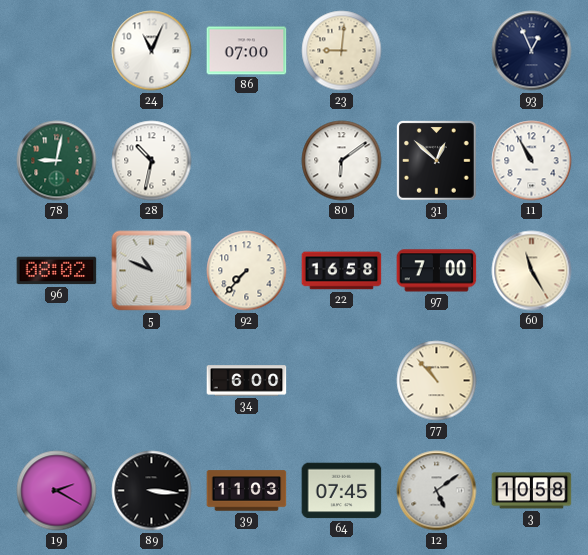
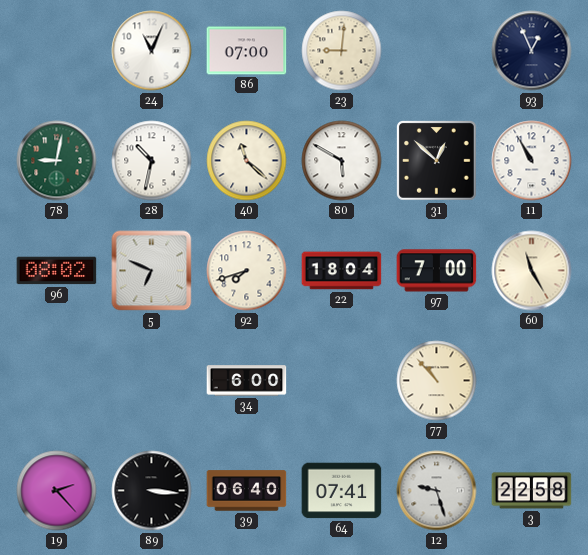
40: none -> 11:22 (247, 161)
80: 6:09 -> 5:50 (342, 161)
5: 10:49 -> 6:49 (152, 271)
92: 7:37 -> 7:42 (247, 271)
22: 16:58 -> 18:04 (342, 271)
19: 2:20 -> 2:23 (57, 491)
39: 11:03 -> 06:40 (247, 491)
64: 07:45 -> 07:41 (342, 491)
12: 5:09 -> 9:27 (437, 491)
3: 10:58 -> 22:58 (532, 491)
